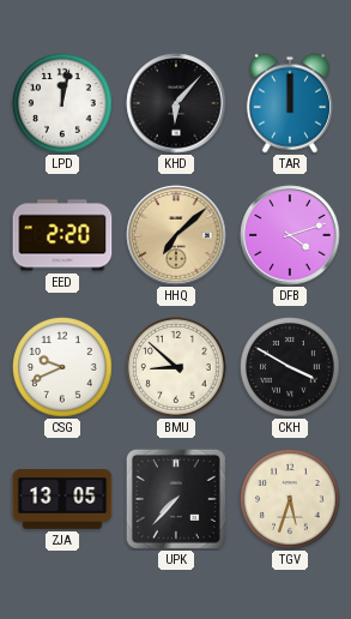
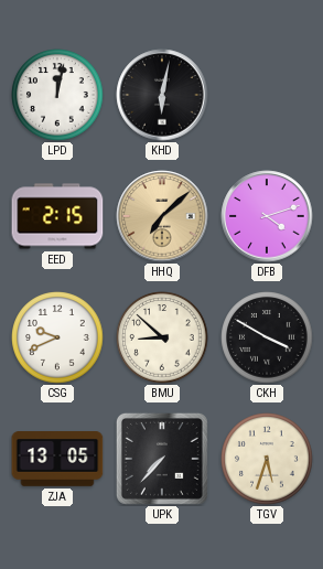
KHD: 6:07 -> 6:02 (162, 95)
TAR: 12:00 -> none (290, 103)
EED: 2:20 -> 2:15 (57, 216)
